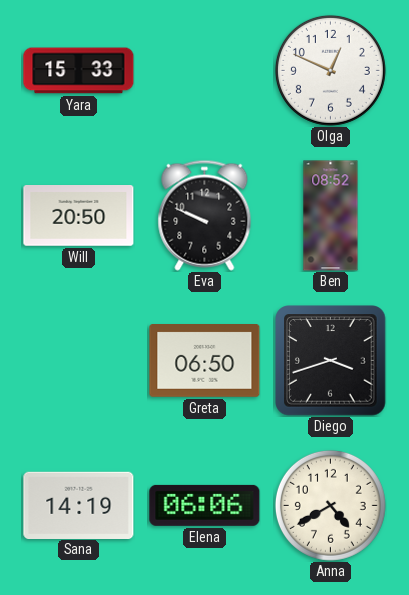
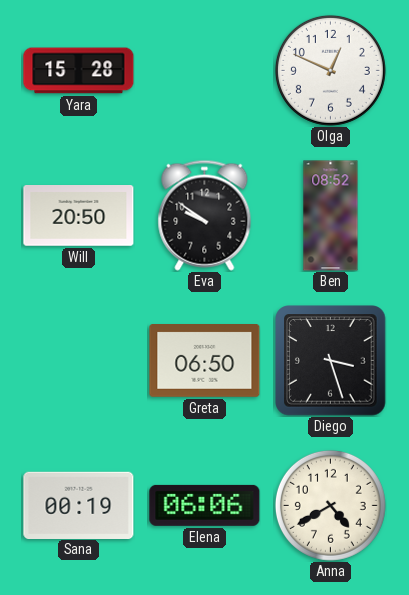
Yara: 15:33 -> 15:28 (79, 71)
Eva: 9:49 -> 9:51 (205, 215)
Diego: 3:42 -> 3:27 (331, 361)
Sana: 14:19 -> 00:19 (79, 505)
